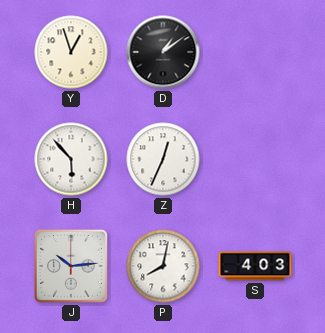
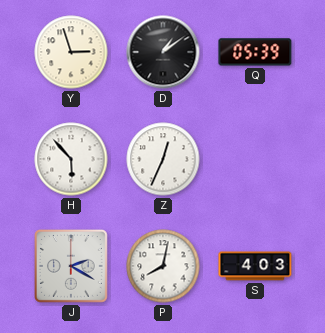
Y: 12:57 -> 2:57 (71, 52)
Q: none -> 05:39 (255, 52)
J: 10:14 -> 2:20 (71, 266)
